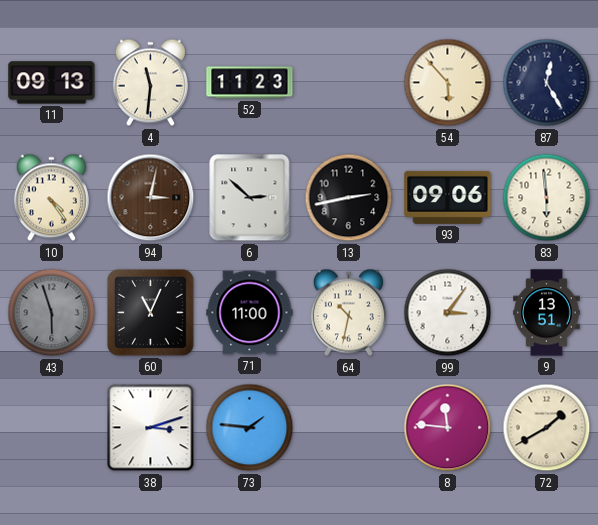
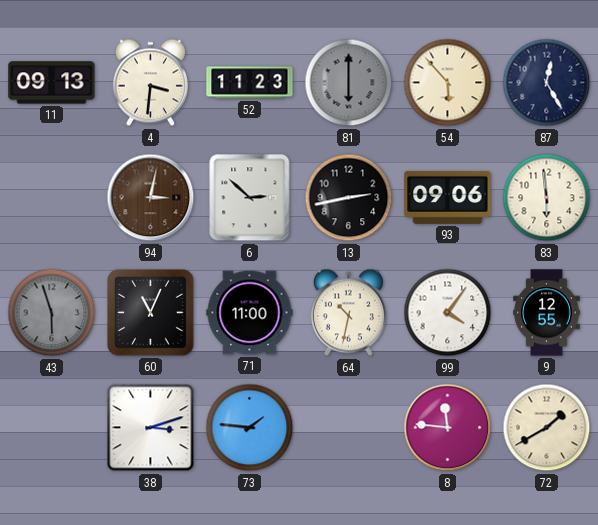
4: 11:31 -> 3:31 (150, 83)
81: none -> 6:00 (349, 83)
10: 4:24 -> none (51, 198)
99: 3:06 -> 4:06 (448, 313)
9: 13:51 -> 12:55 (547, 313)
